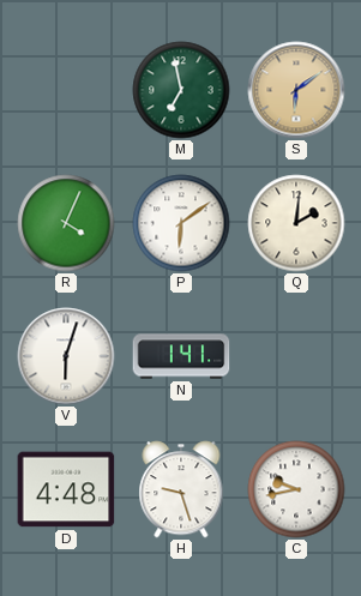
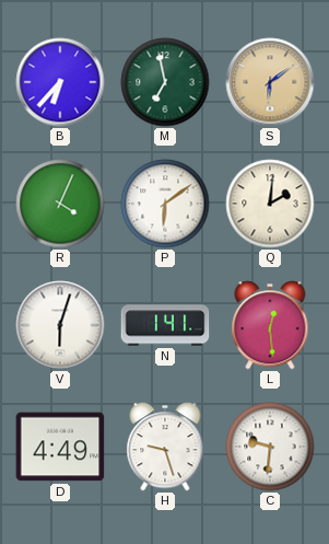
B: none -> 6:37 (60, 82)
L: none -> 12:29 (270, 325)
D: 4:48 -> 4:49 (60, 447)
C: 9:43 -> 9:31 (270, 447)
